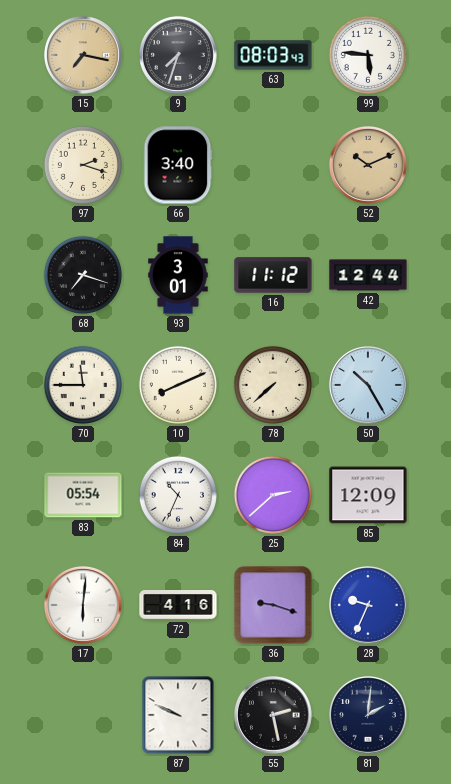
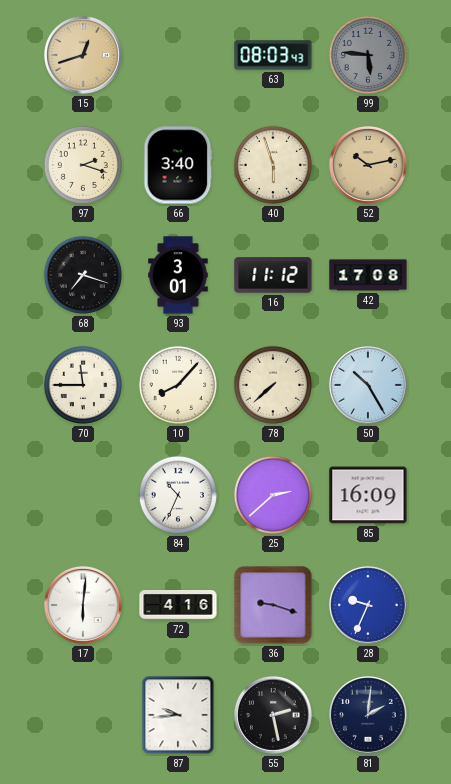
15: 7:17 -> 12:42 (83, 55)
9: 7:33 -> none (178, 55)
99 dial: white -> grey (368, 55)
40: none -> 5:57 (273, 165)
52: 10:11 -> 10:13 (368, 165)
42: 12:44 -> 17:08 (368, 275)
10: 8:11 -> 8:07 (178, 385)
83: 05:54 -> none (83, 495)
85: 12:09 -> 16:09 (368, 495)
87: 9:49 -> 9:44 (178, 715)
